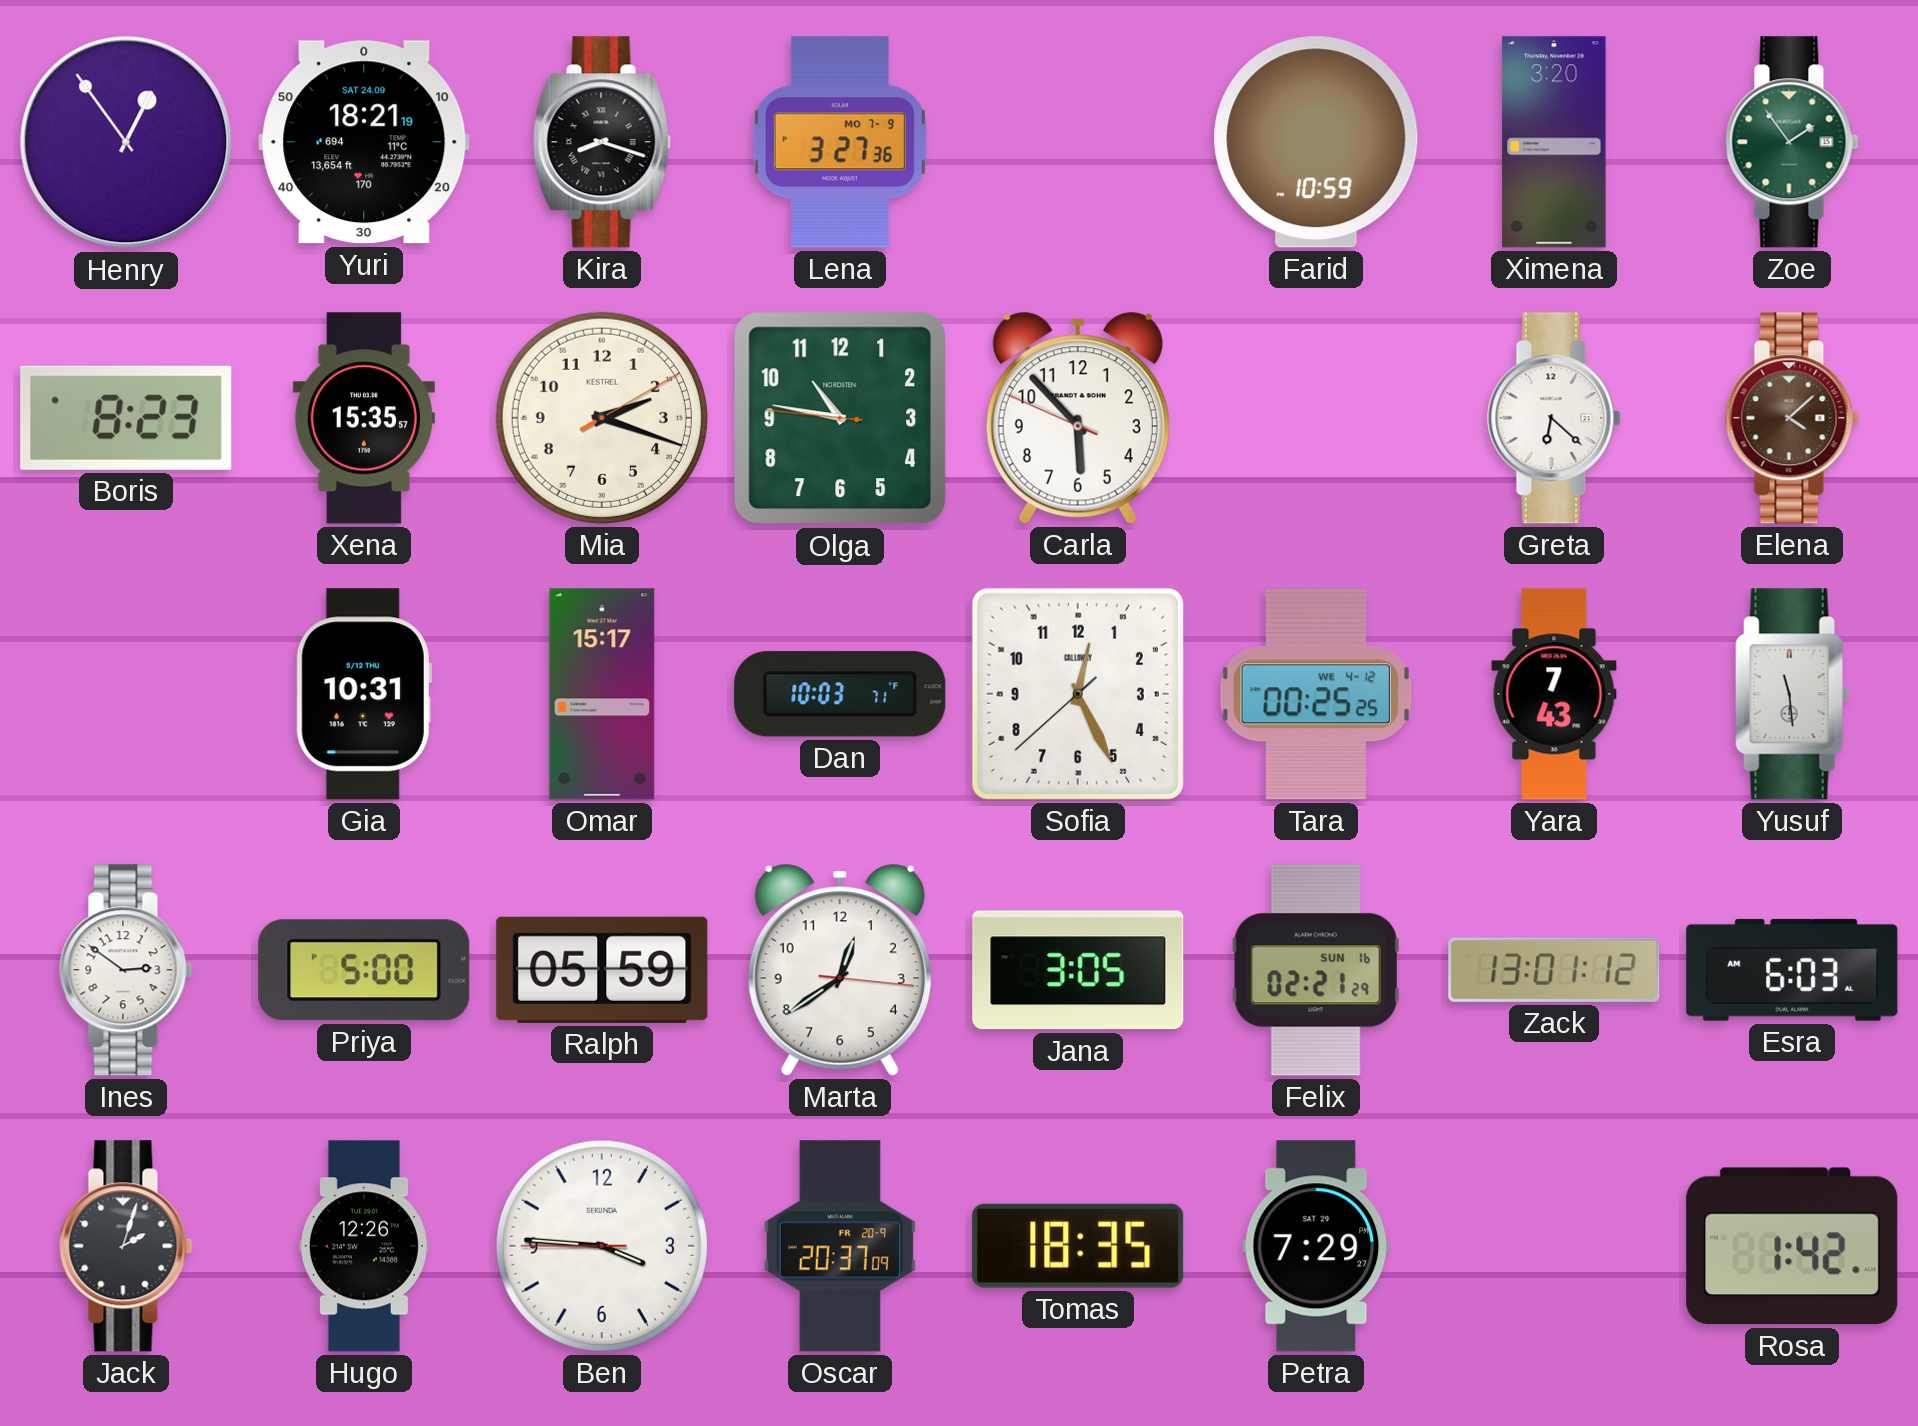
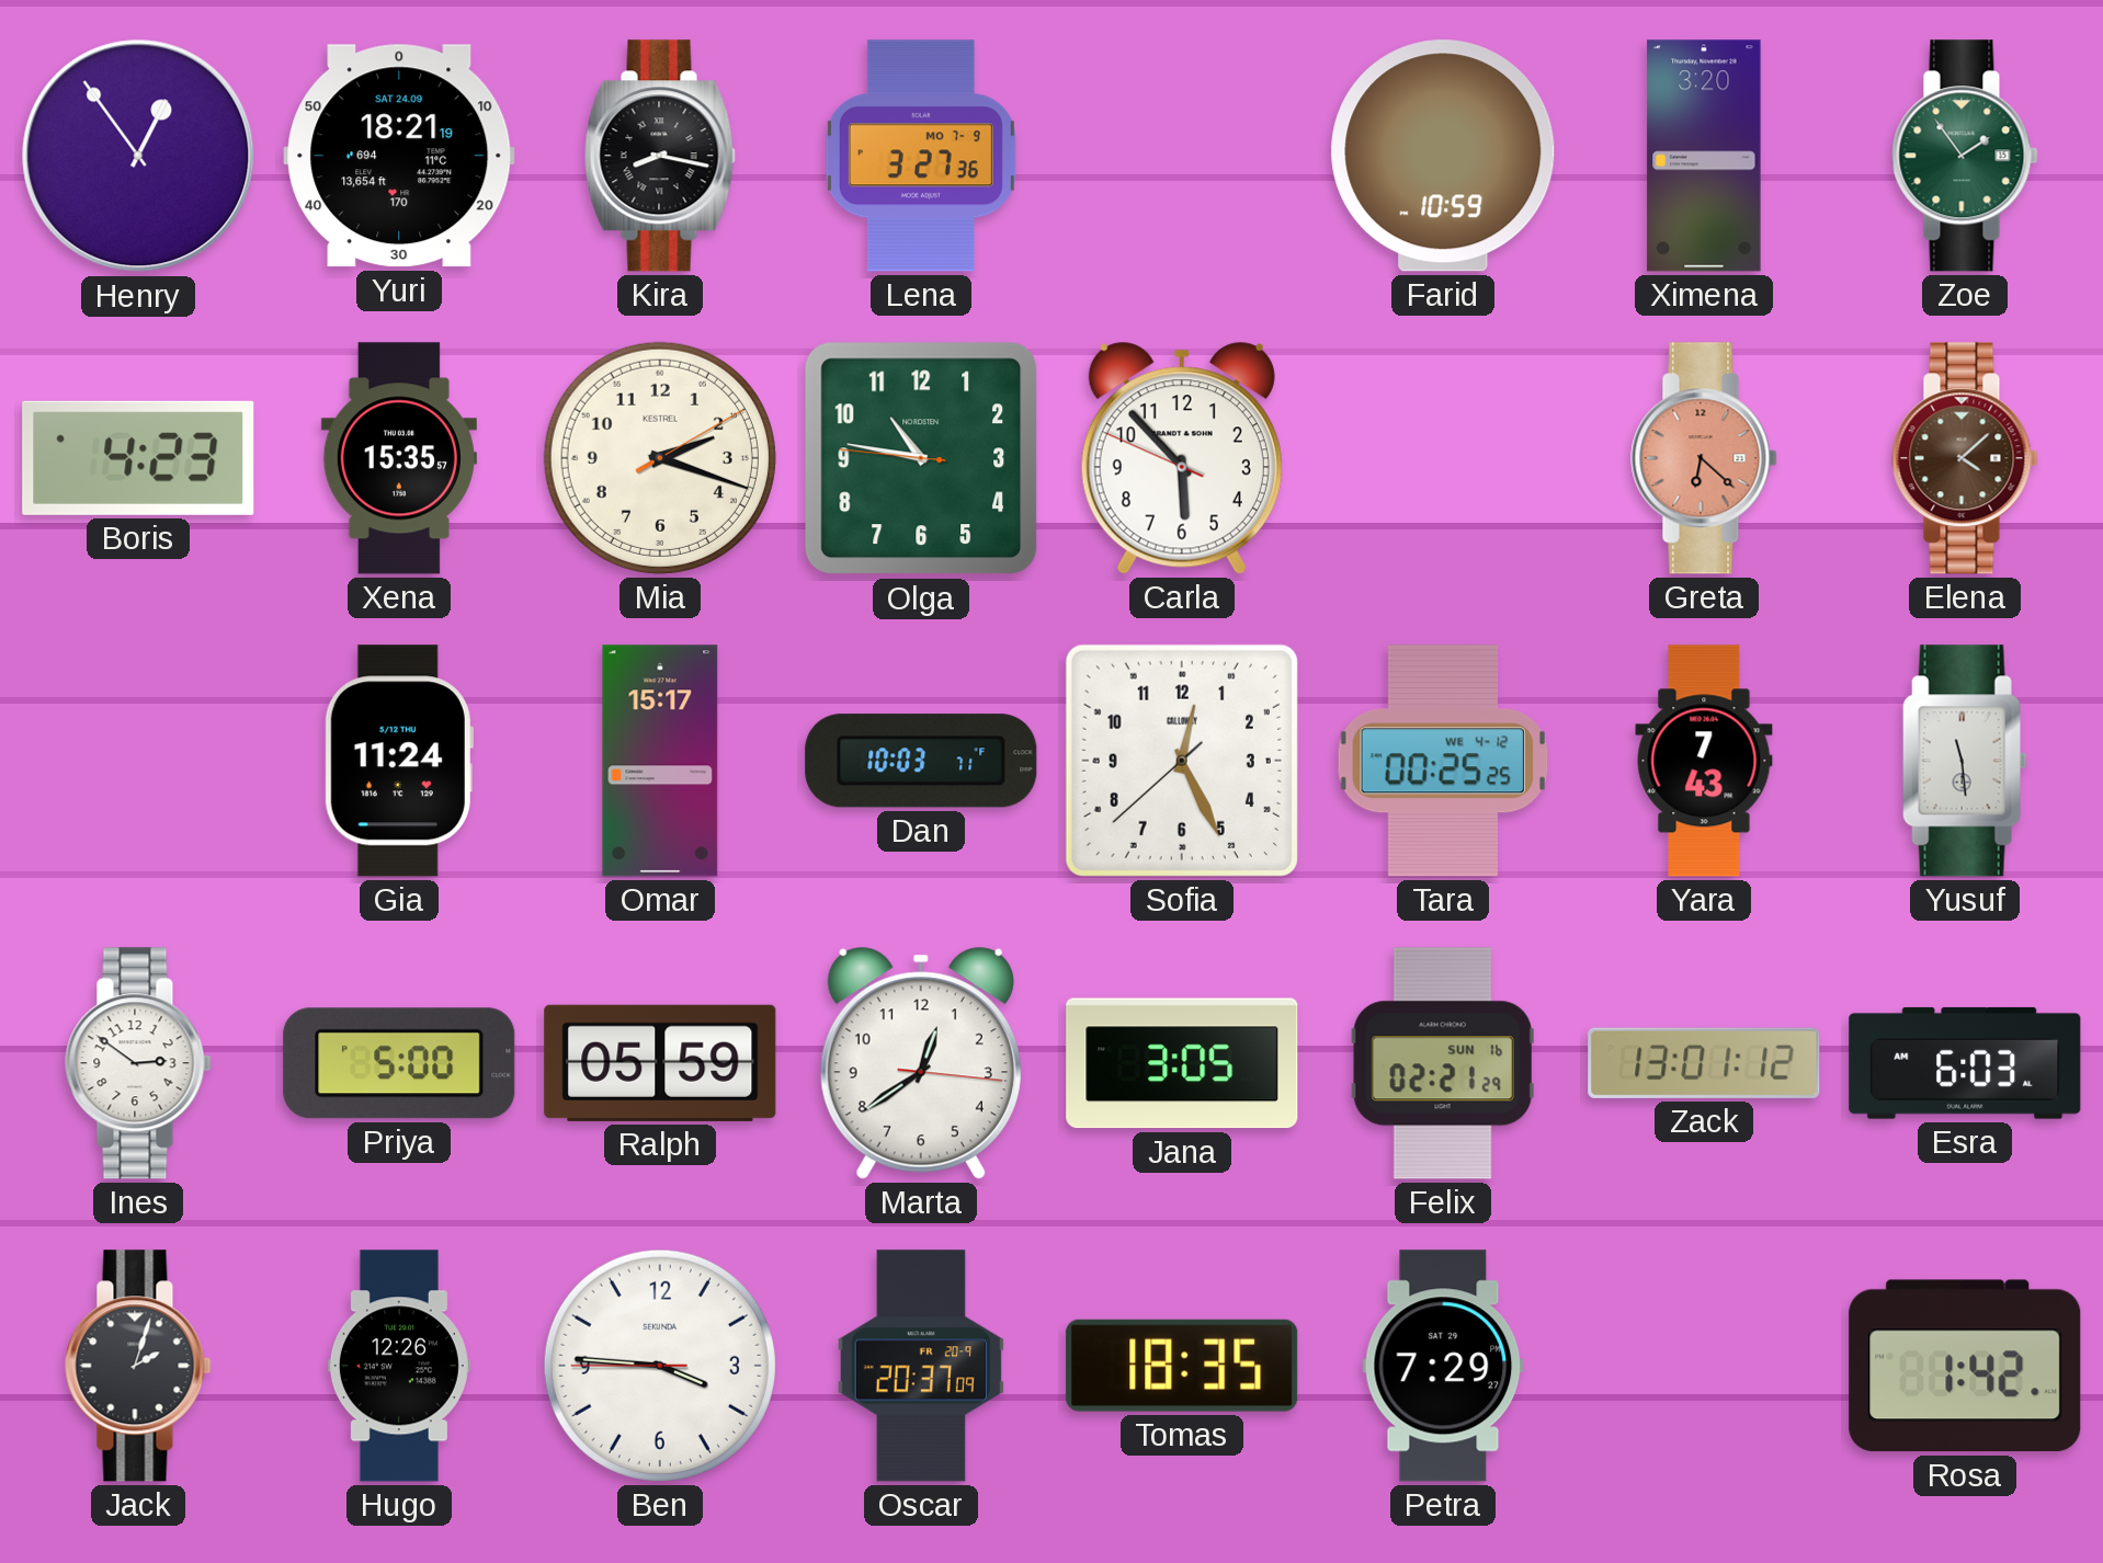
Kira: 8:18 -> 8:17 (660, 156)
Boris: 8:23 -> 4:23 (138, 458)
Greta dial: white -> salmon (1704, 458)
Gia: 10:31 -> 11:24 (399, 761)
